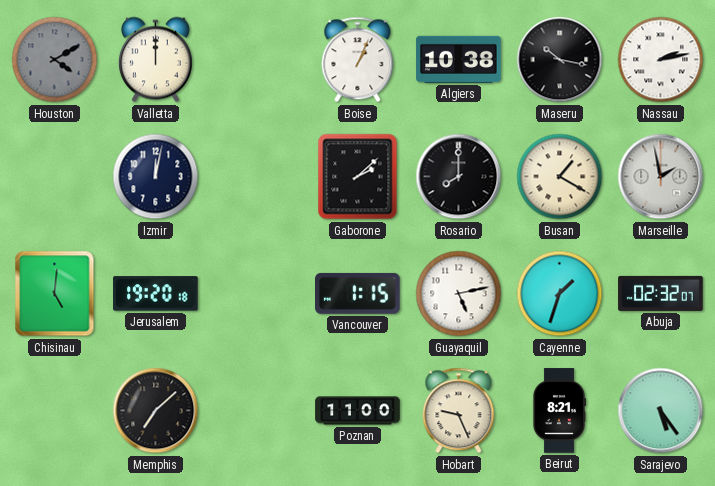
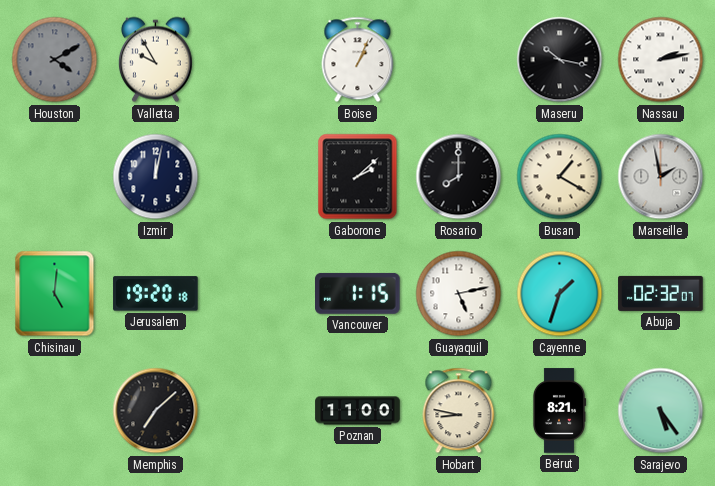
Valletta: 12:00 -> 9:55 (155, 60)
Algiers: 10:38 -> none (459, 59)
Hobart: 9:26 -> 8:47 (459, 411)
